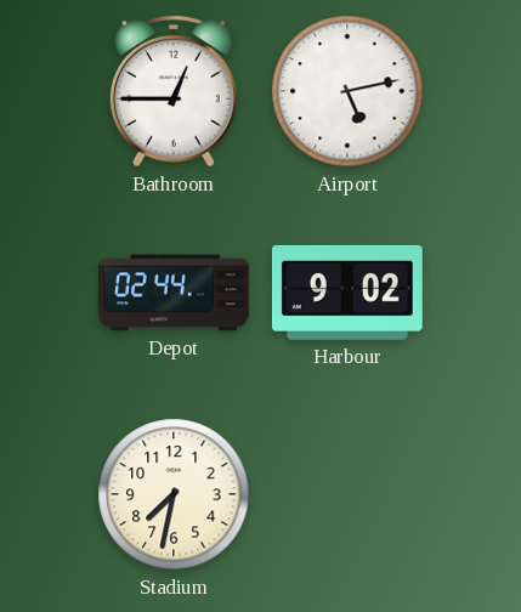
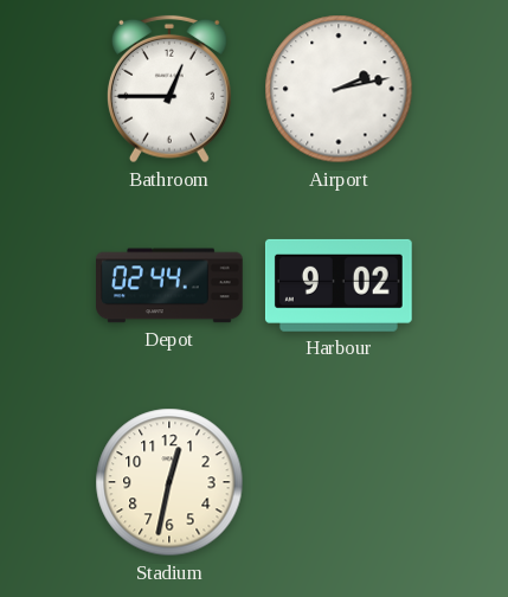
Airport: 5:13 -> 2:13 (339, 89)
Stadium: 7:32 -> 12:32 (169, 482)
